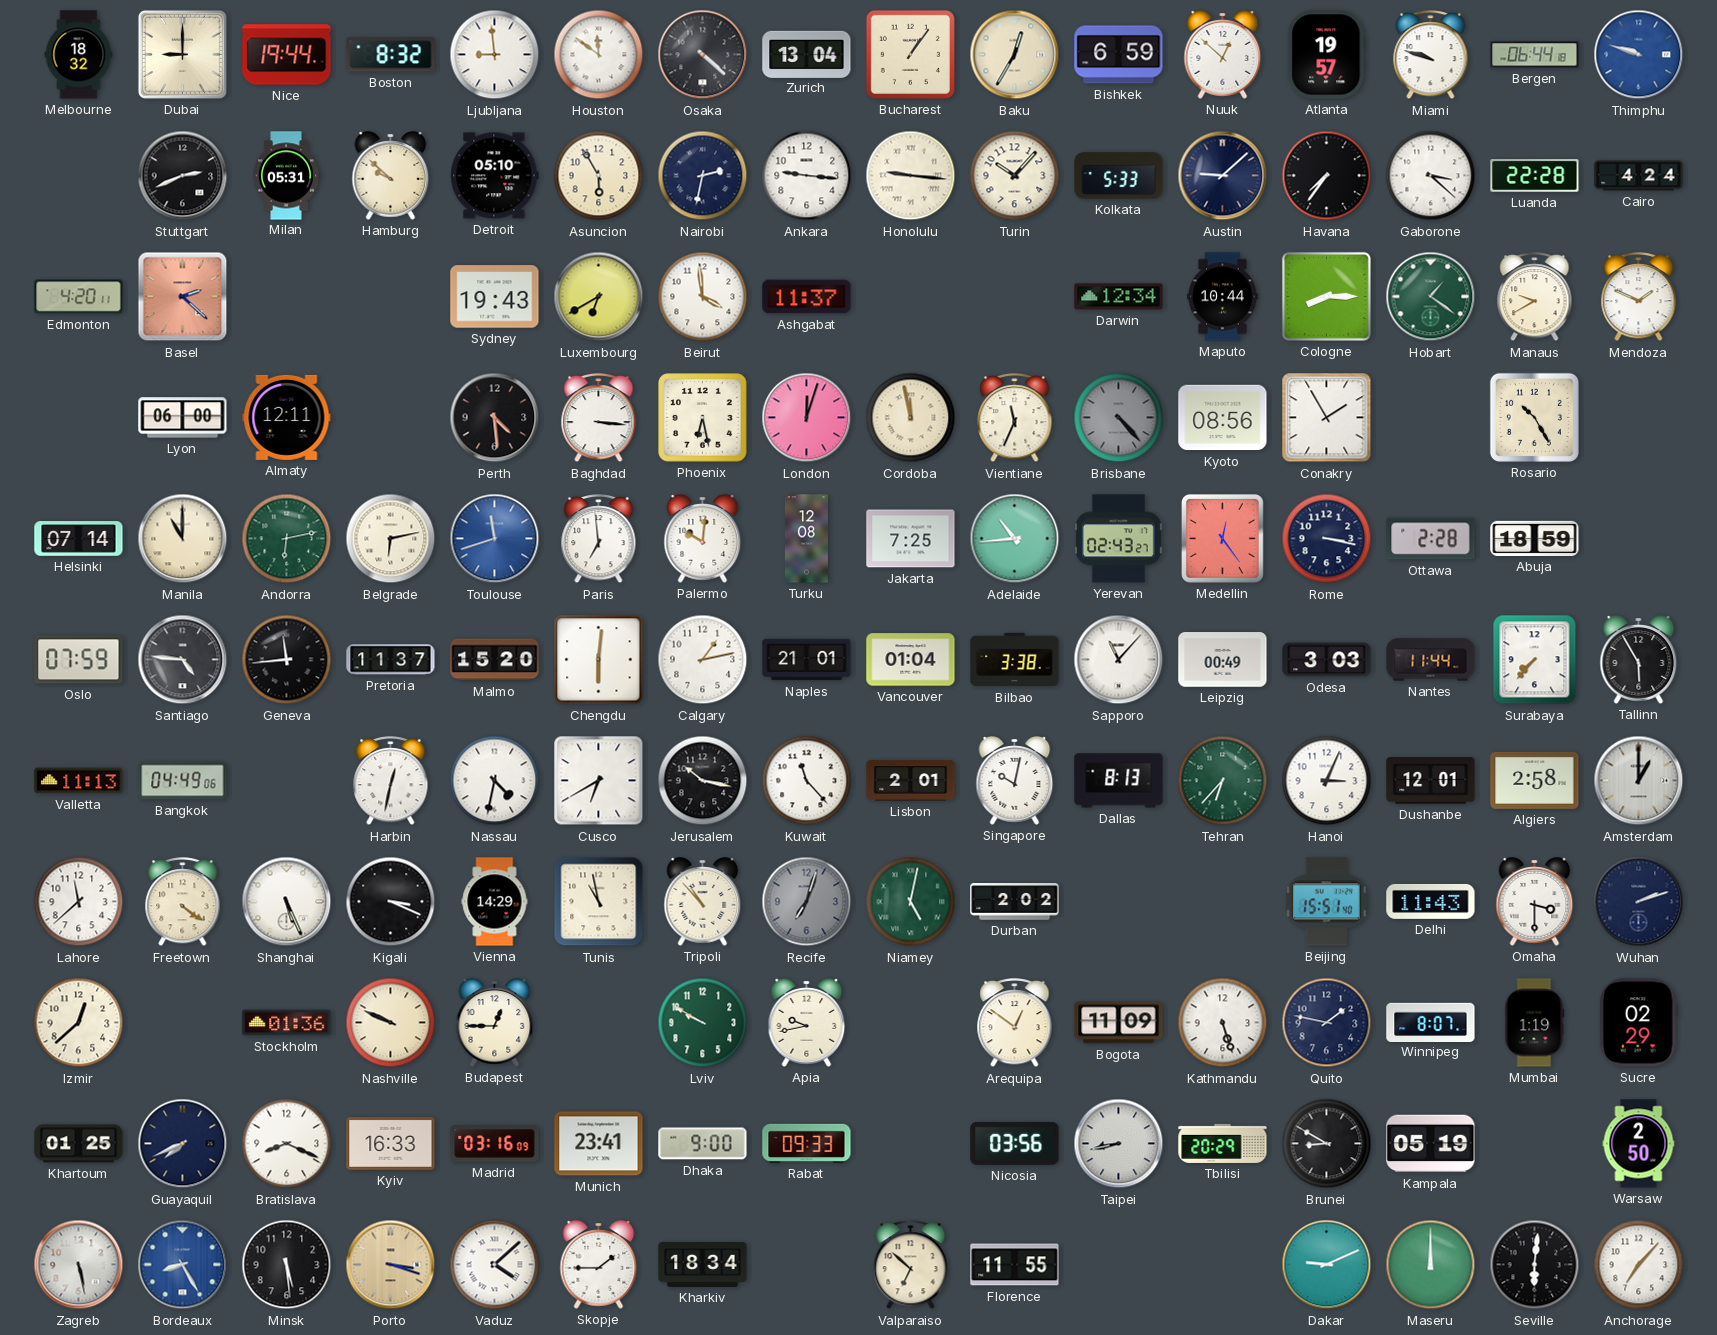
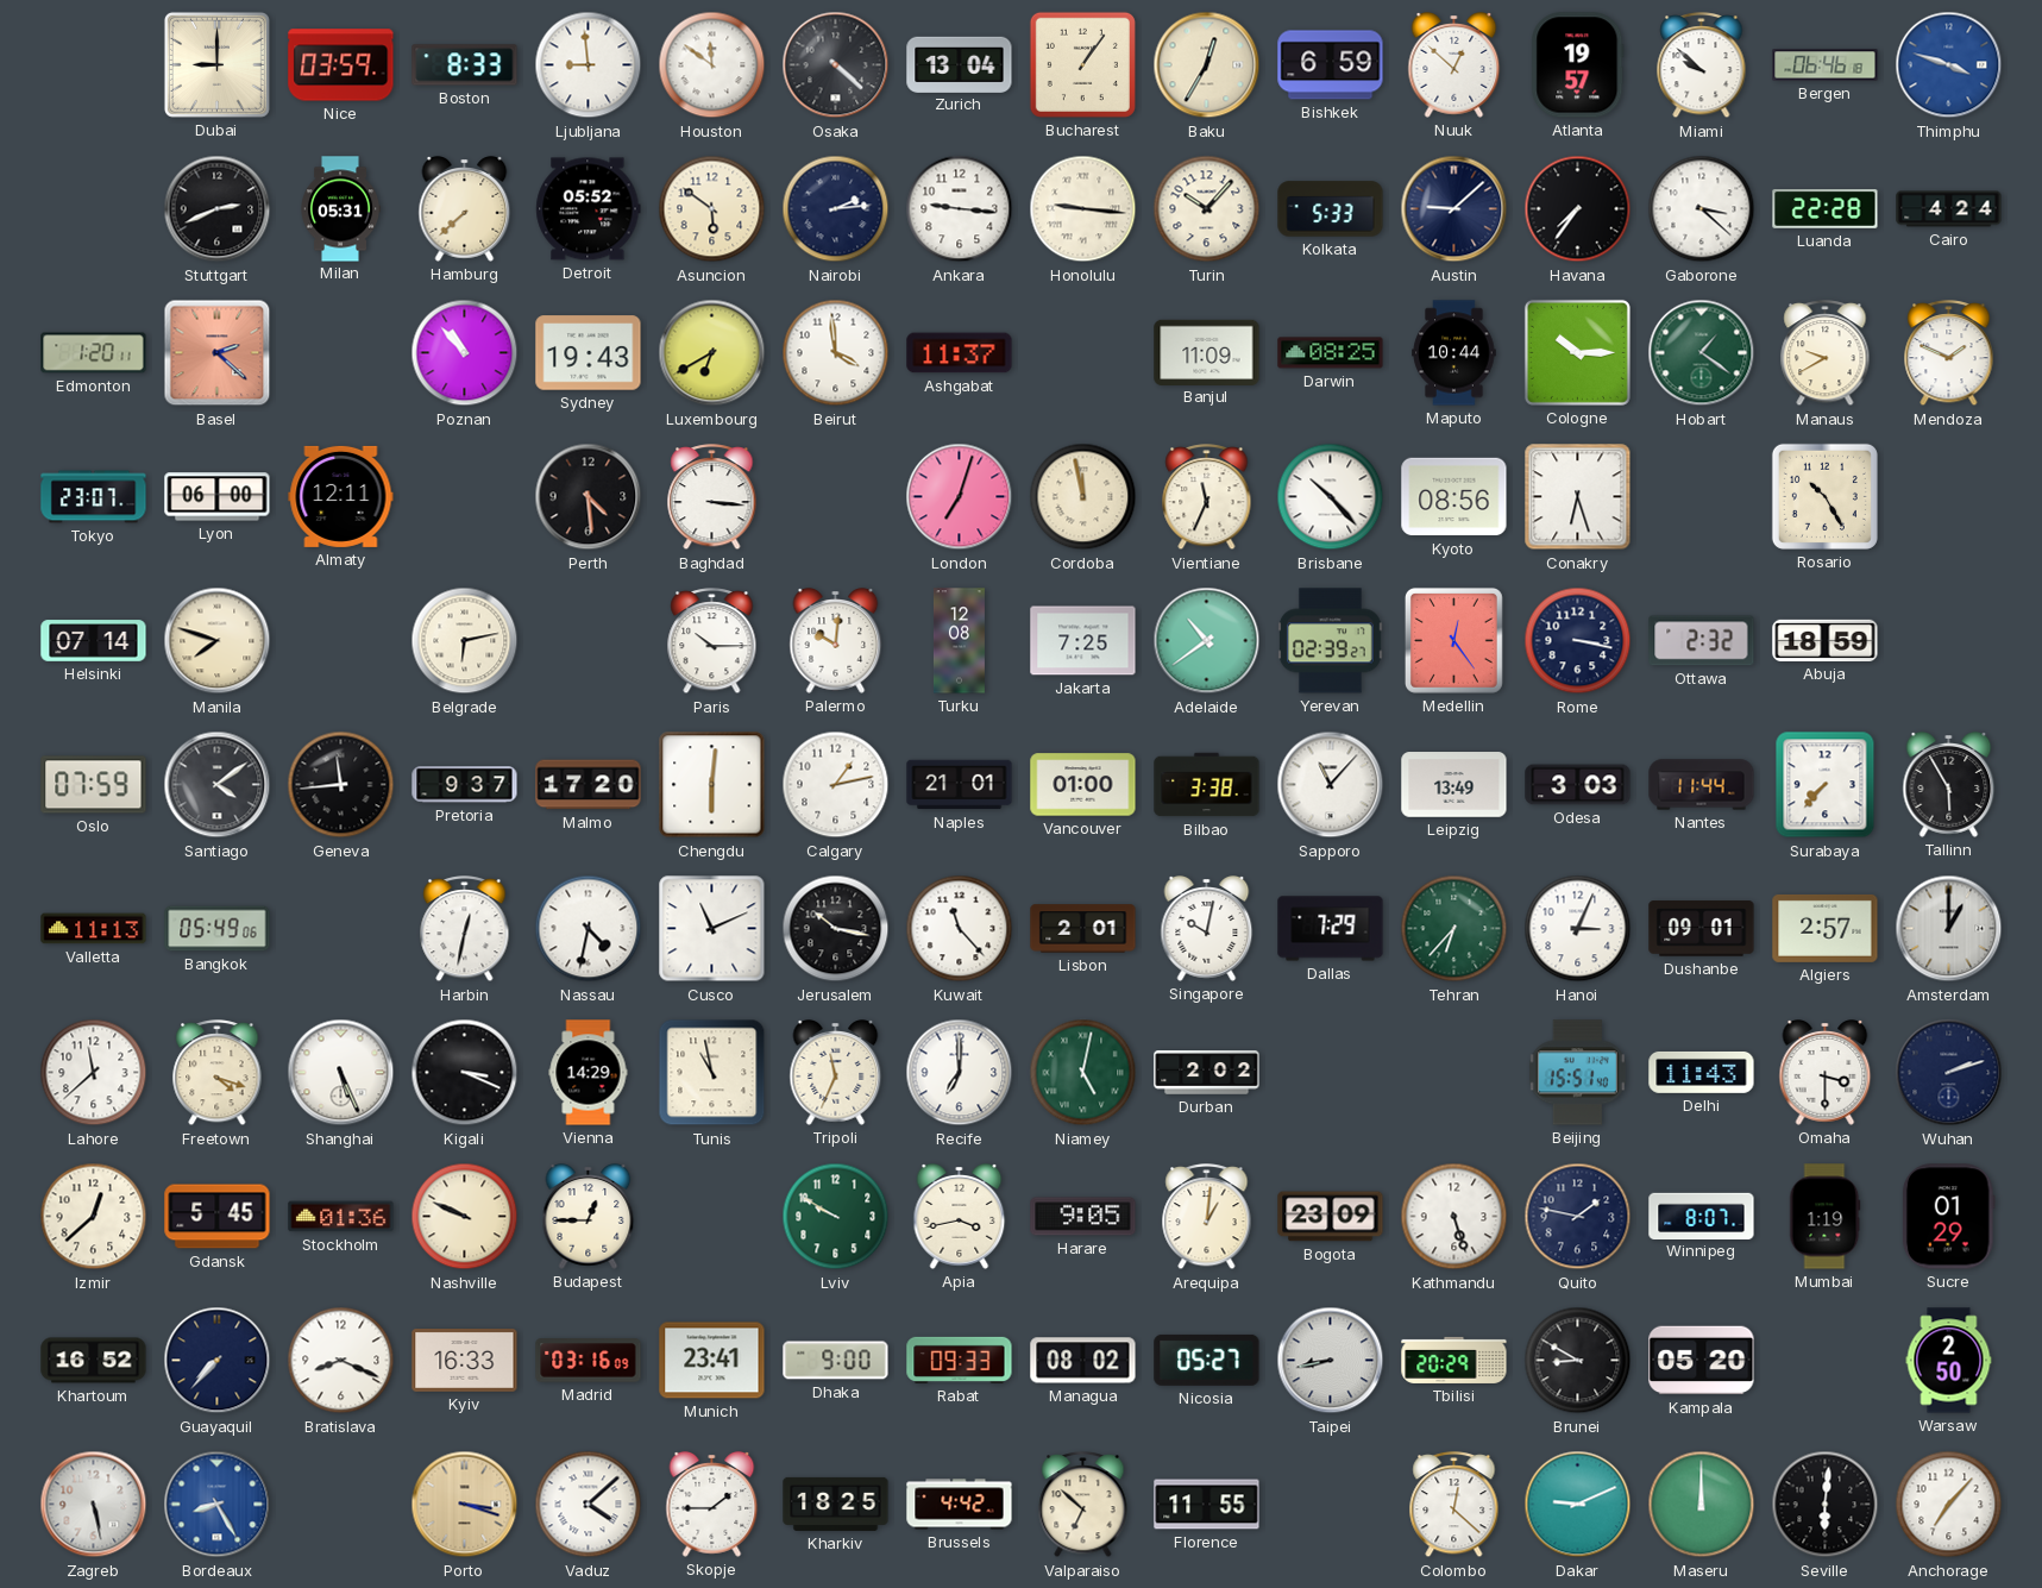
Melbourne: 18:32 -> none (79, 55)
Nice: 19:44 -> 03:59 (341, 65)
Boston: 8:32 -> 8:33 (465, 65)
Miami: 9:48 -> 9:52 (1702, 65)
Bergen: 06:44 -> 06:46 (1826, 65)
Thimphu: 9:48 -> 3:48 (1949, 65)
Hamburg: 9:52 -> 7:38 (465, 209)
Detroit: 05:10 -> 05:52 (589, 209)
Asuncion: 5:55 -> 5:51 (712, 209)
Nairobi: 2:32 -> 2:14 (836, 209)
Edmonton: 4:20 -> 1:20 (94, 353)
Poznan: none -> 10:53 (465, 353)
Banjul: none -> 11:09 (1207, 352)
Darwin: 12:34 -> 08:25 (1331, 353)
Cologne: 8:15 -> 10:15 (1577, 352)
Tokyo: none -> 23:07 (94, 497)
Phoenix: 6:28 -> none (703, 418)
London: 12:03 -> 7:03 (960, 497)
Brisbane: 4:23 -> 10:23 (1331, 497)
Brisbane dial: grey -> white (1331, 497)
Conakry: 1:55 -> 6:27 (1578, 497)
Manila: 11:00 -> 7:48 (218, 641)
Andorra: 6:13 -> none (287, 539)
Toulouse: 11:42 -> none (495, 539)
Paris: 6:59 -> 10:15 (712, 641)
Adelaide: 10:44 -> 10:39 (1207, 641)
Yerevan: 02:43 -> 02:39 (1331, 641)
Ottawa: 2:28 -> 2:32 (1702, 641)
Santiago: 4:46 -> 4:09 (218, 785)
Pretoria: 11:37 -> 9:37 (465, 785)
Malmo: 15:20 -> 17:20 (589, 785)
Vancouver: 01:04 -> 01:00 (1083, 785)
Leipzig: 00:49 -> 13:49 (1454, 785)
Bangkok: 04:49 -> 05:49 (218, 929)
Cusco: 6:40 -> 11:11 (712, 929)
Dallas: 8:13 -> 7:29 (1331, 929)
Dushanbe: 12:01 -> 09:01 (1702, 929)
Algiers: 2:58 -> 2:57 (1826, 928)
Freetown: 4:21 -> 4:18 (218, 1073)
Tripoli: 10:53 -> 11:34 (836, 1073)
Recife: 7:03 -> 7:00 (960, 1073)
Recife dial: grey -> white (960, 1073)
Gdansk: none -> 5:45 (218, 1217)
Apia: 9:43 -> 3:43 (960, 1217)
Harare: none -> 9:05 (1083, 1217)
Arequipa: 12:51 -> 1:01 (1207, 1217)
Bogota: 11:09 -> 23:09 (1331, 1217)
Sucre: 02:29 -> 01:29 (1948, 1217)
Khartoum: 01:25 -> 16:52 (94, 1361)
Guayaquil: 7:41 -> 7:37 (218, 1361)
Managua: none -> 08:02 (1083, 1361)
Nicosia: 03:56 -> 05:27 (1207, 1360)
Kampala: 05:19 -> 05:20 (1702, 1361)
Minsk: 5:29 -> none (287, 1265)
Kharkiv: 18:34 -> 18:25 (836, 1504)
Brussels: none -> 4:42 (960, 1505)
Colombo: none -> 12:22 (1454, 1505)
